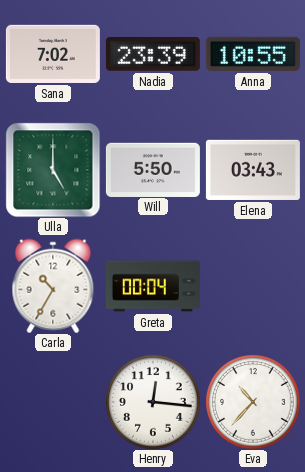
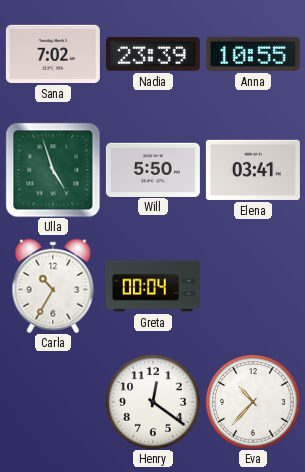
Ulla: 5:00 -> 4:57 (53, 170)
Elena: 03:43 -> 03:41 (253, 170)
Henry: 12:16 -> 12:21 (153, 402)
